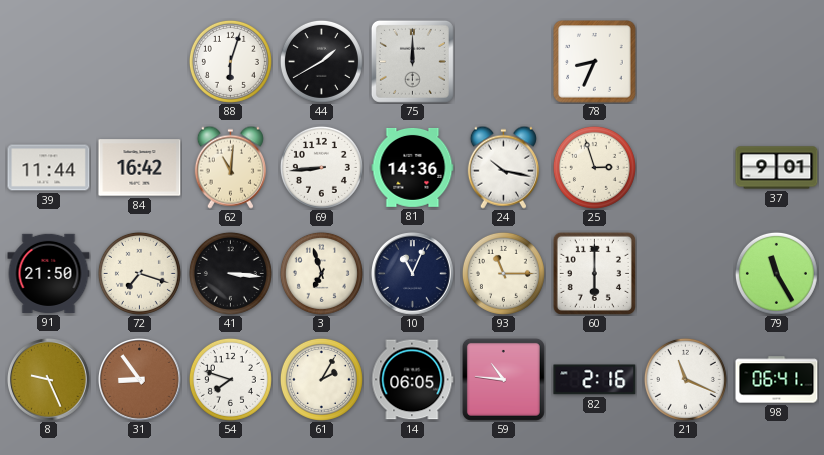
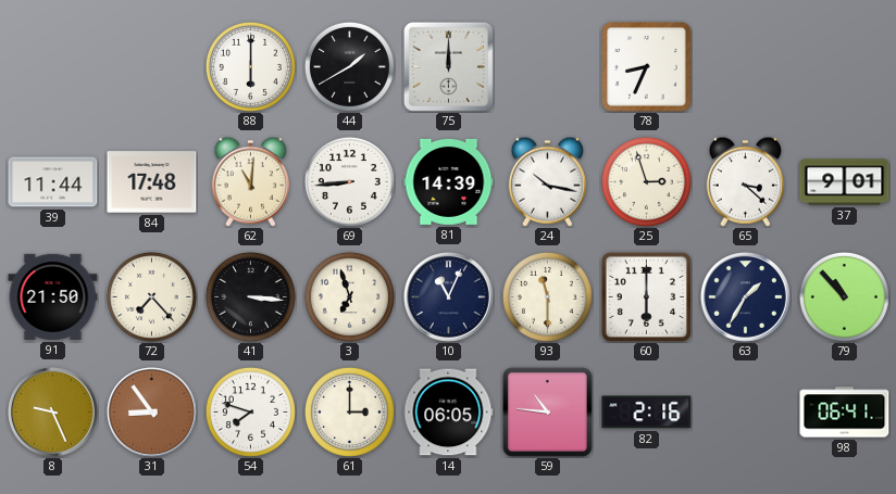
88: 6:03 -> 6:00 (250, 66)
84: 16:42 -> 17:48 (152, 182)
81: 14:36 -> 14:39 (449, 181)
65: none -> 3:22 (745, 181)
72: 7:18 -> 7:23 (151, 296)
93: 11:15 -> 11:30 (547, 296)
63: none -> 1:35 (746, 297)
79: 11:25 -> 10:53 (844, 296)
61: 2:05 -> 3:00 (349, 411)
21: 11:19 -> none (685, 379)
